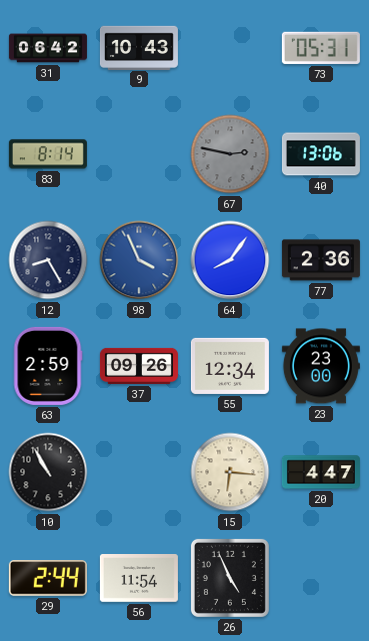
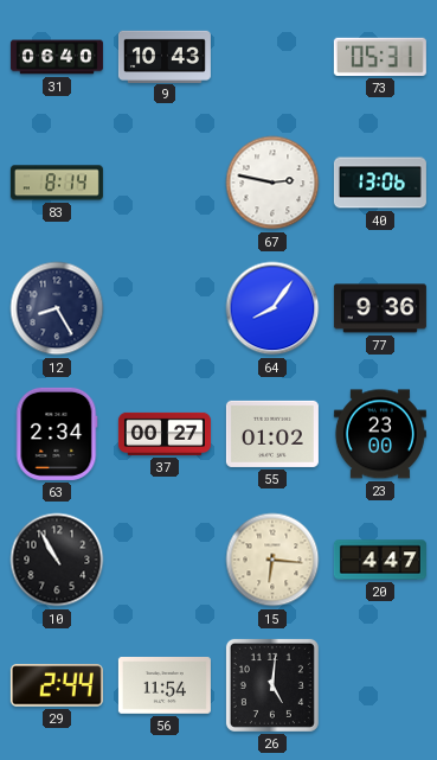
31: 06:42 -> 06:40 (57, 57)
67 dial: grey -> white (272, 183)
98: 3:56 -> none (139, 260)
77: 2:36 -> 9:36 (380, 308)
63: 2:59 -> 2:34 (57, 434)
37: 09:26 -> 00:27 (165, 434)
55: 12:34 -> 01:02 (272, 434)
26: 4:56 -> 5:01 (272, 685)
